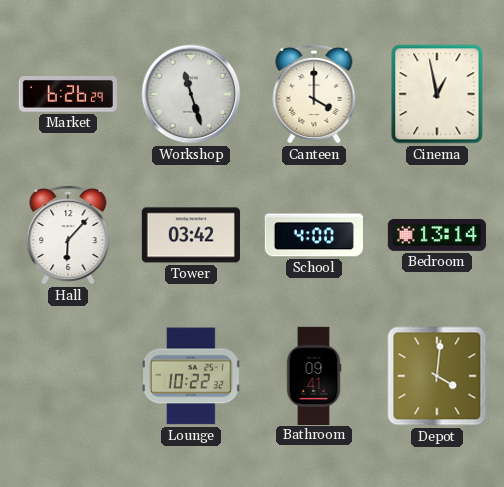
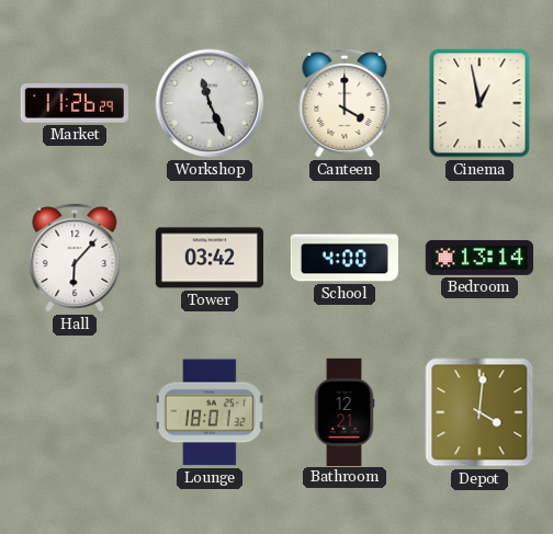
Market: 6:26 -> 11:26 (75, 104)
Workshop: 11:27 -> 11:26 (210, 103)
Lounge: 10:22 -> 18:01 (211, 412)
Bathroom: 09:41 -> 12:21 (345, 411)
